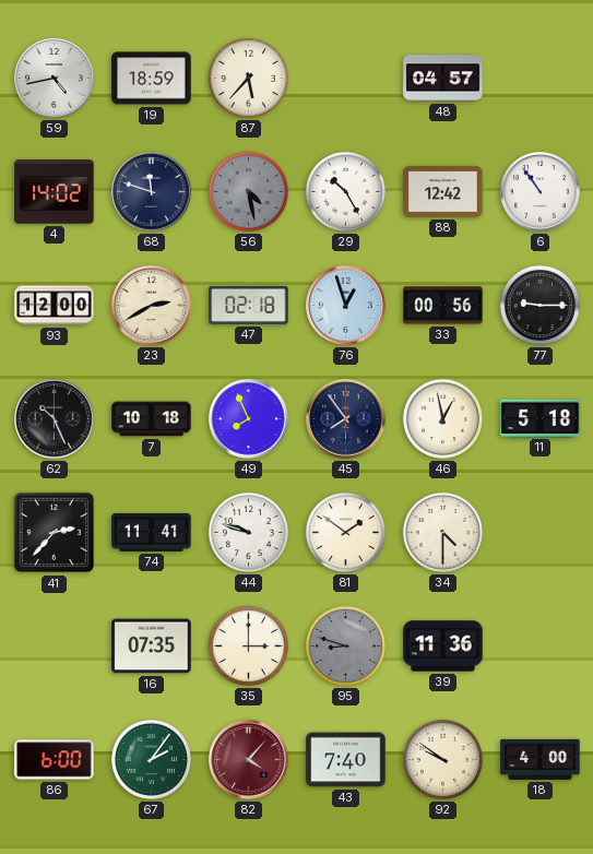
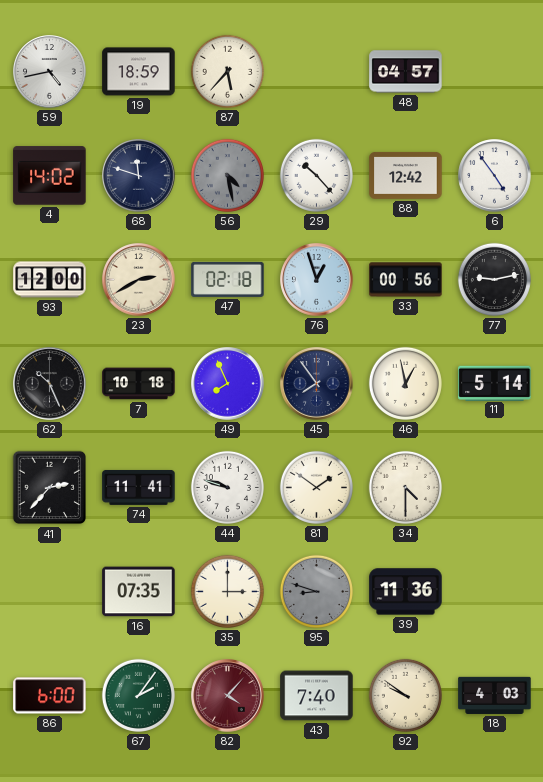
29: 10:25 -> 10:23 (316, 175)
6: 10:54 -> 4:54 (495, 176)
77: 9:15 -> 9:13 (494, 279)
11: 5:18 -> 5:14 (495, 383)
18: 4:00 -> 4:03 (495, 695)
